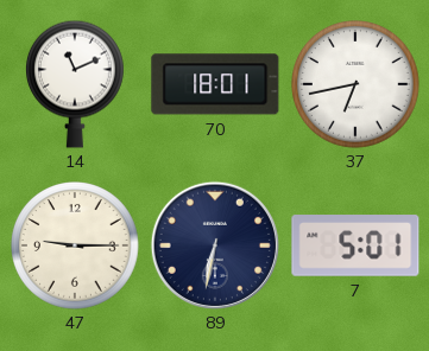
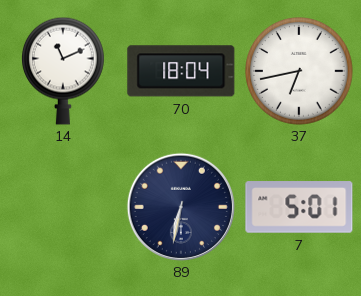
70: 18:01 -> 18:04 (181, 71)
47: 9:15 -> none (76, 247)
